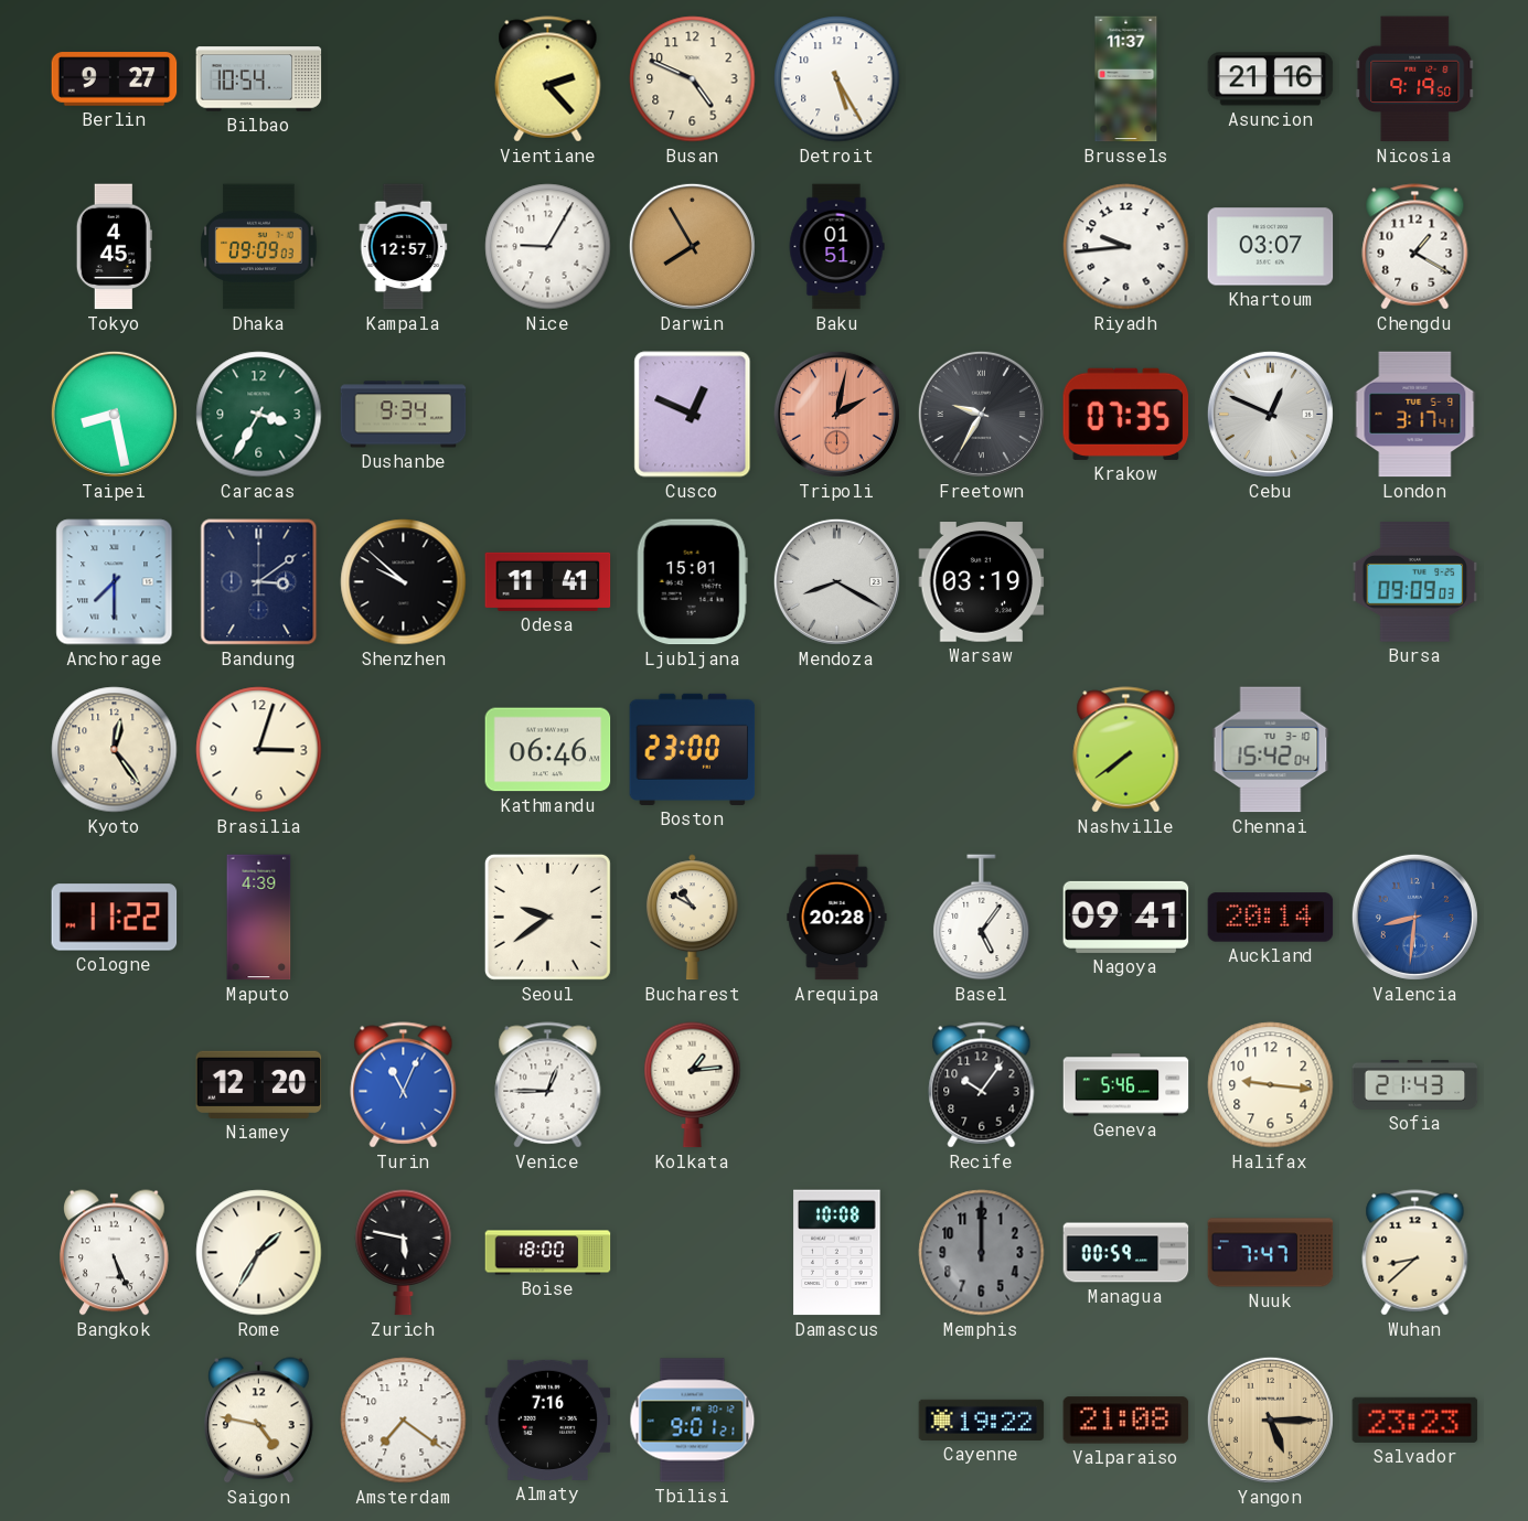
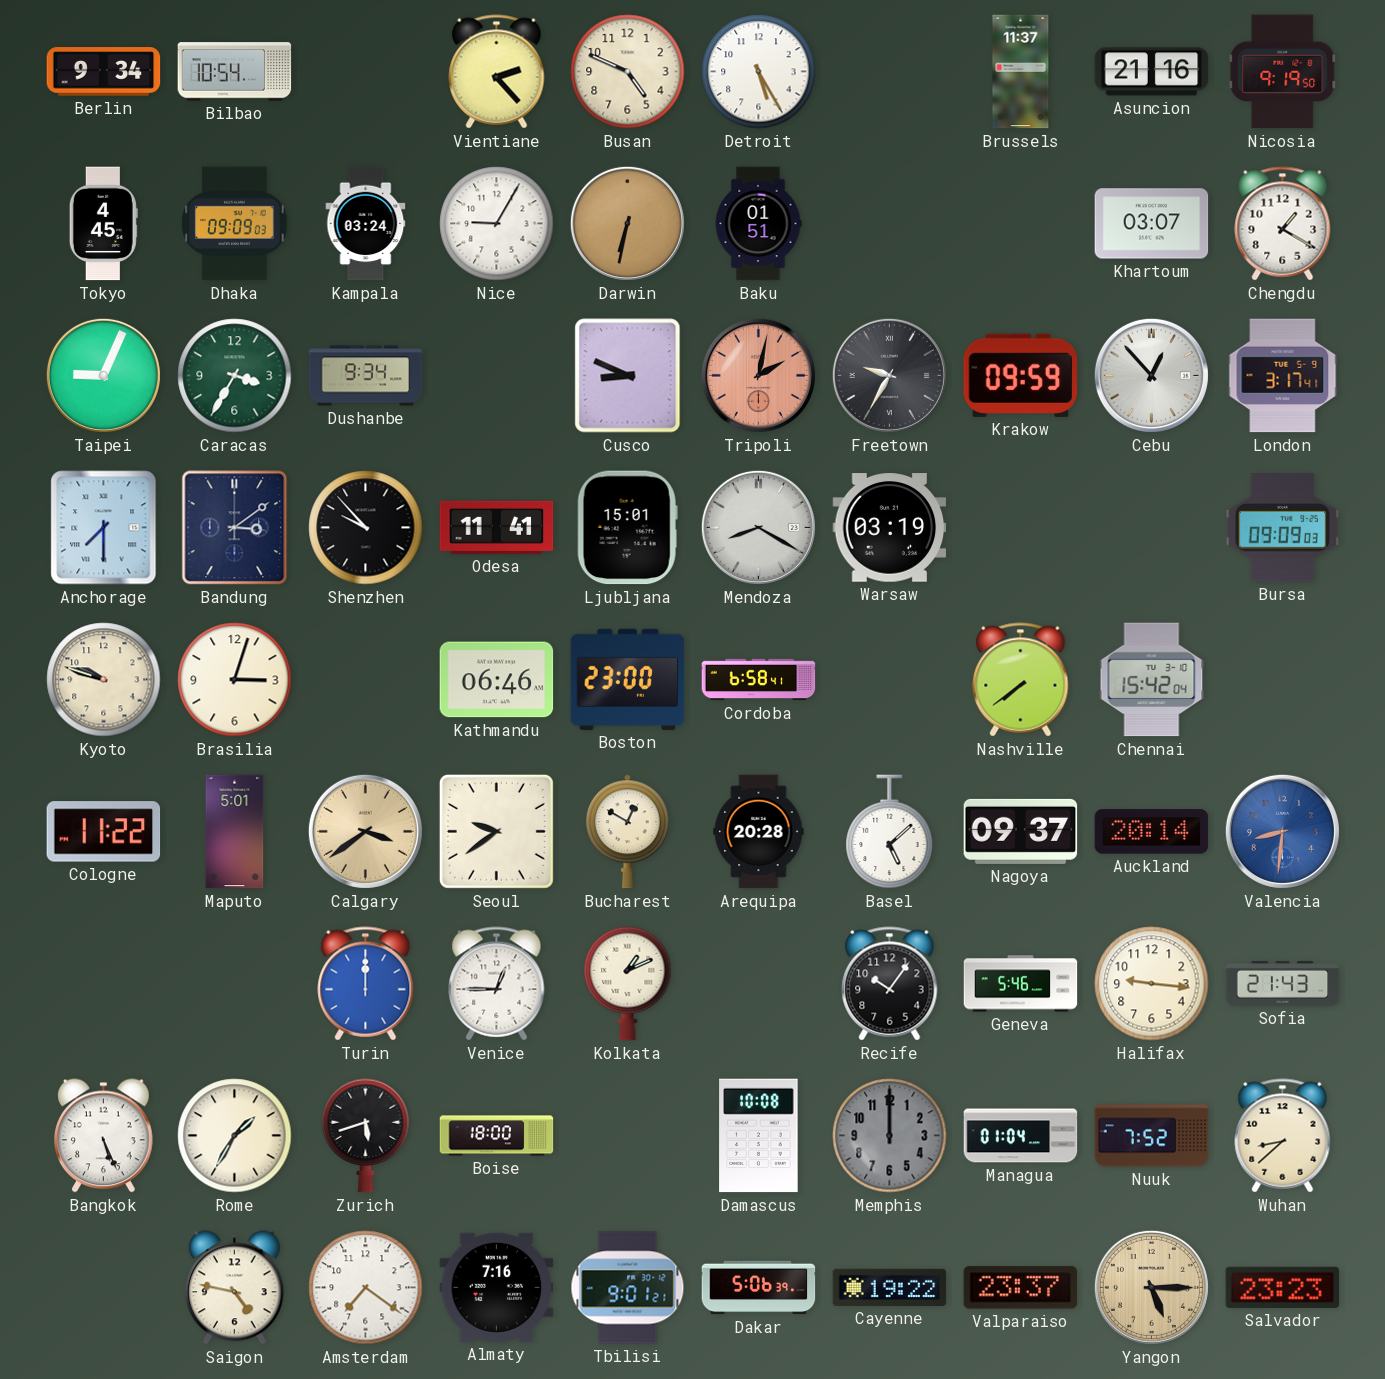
Berlin: 9:27 -> 9:34 (104, 72)
Kampala: 12:57 -> 03:24 (366, 224)
Darwin: 7:55 -> 6:32 (627, 223)
Riyadh: 9:44 -> none (1126, 247)
Taipei: 8:28 -> 9:04 (103, 375)
Cusco: 12:49 -> 8:49 (628, 376)
Krakow: 07:35 -> 09:59 (1021, 375)
Cebu: 12:49 -> 12:53 (1151, 375)
Shenzhen: 9:52 -> 9:53 (366, 528)
Kyoto: 12:24 -> 9:48 (104, 680)
Cordoba: none -> 6:58 (759, 680)
Maputo: 4:39 -> 5:01 (235, 832)
Calgary: none -> 3:39 (365, 831)
Bucharest: 10:50 -> 12:50 (627, 832)
Basel: 5:06 -> 5:08 (890, 832)
Nagoya: 09:41 -> 09:37 (1021, 831)
Niamey: 12:20 -> none (259, 1084)
Turin: 11:04 -> 12:00 (366, 984)
Kolkata: 1:14 -> 1:11 (628, 984)
Zurich: 5:47 -> 5:42 (366, 1136)
Managua: 00:59 -> 01:04 (1021, 1136)
Nuuk: 7:47 -> 7:52 (1152, 1136)
Dakar: none -> 5:06 (759, 1288)
Valparaiso: 21:08 -> 23:37 (1021, 1288)
